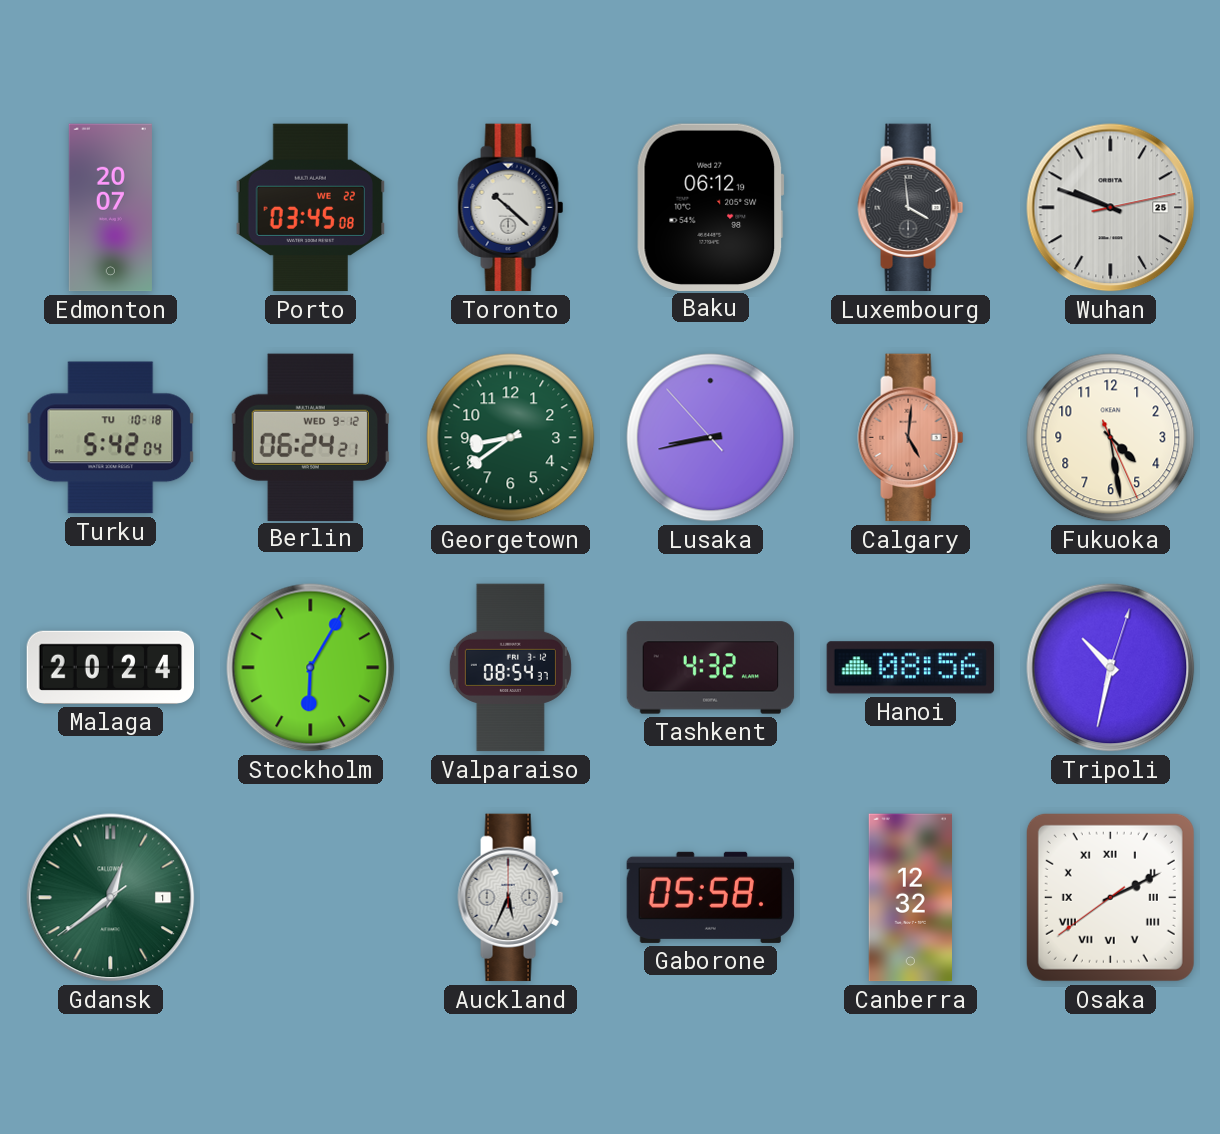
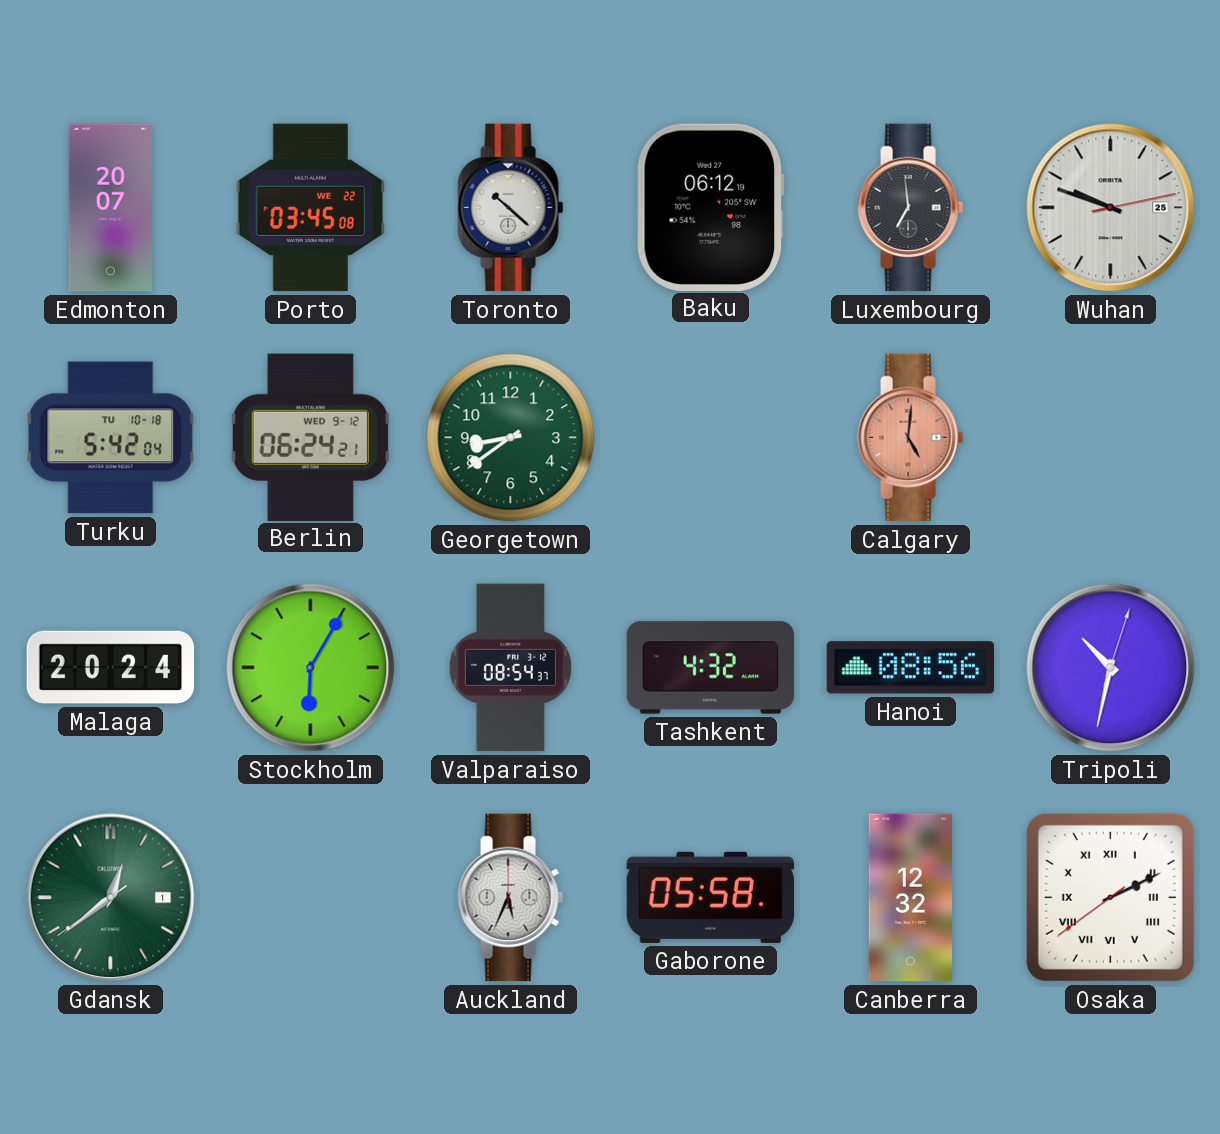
Luxembourg: 3:59 -> 6:59 (911, 208)
Lusaka: 8:42 -> none (711, 438)
Fukuoka: 4:28 -> none (1111, 438)
